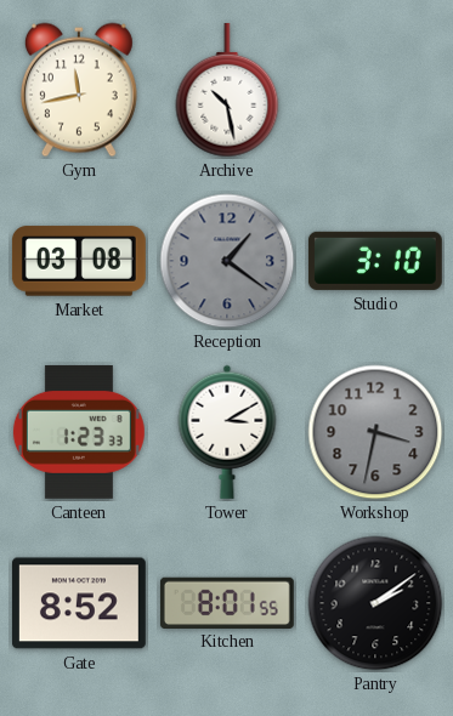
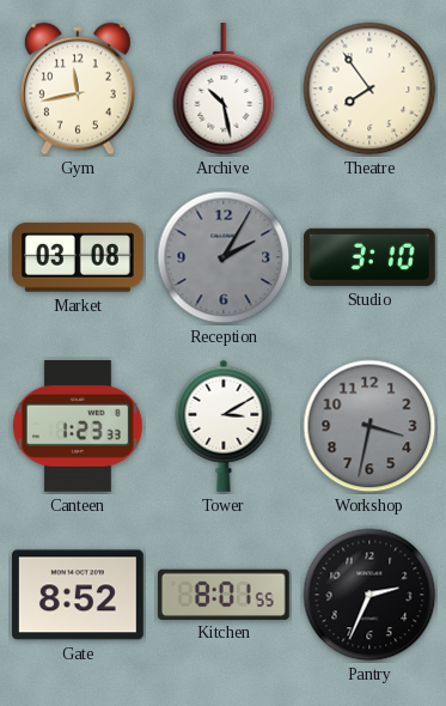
Theatre: none -> 7:54 (369, 89)
Reception: 1:21 -> 2:05 (224, 257)
Pantry: 2:09 -> 2:34 (369, 595)
